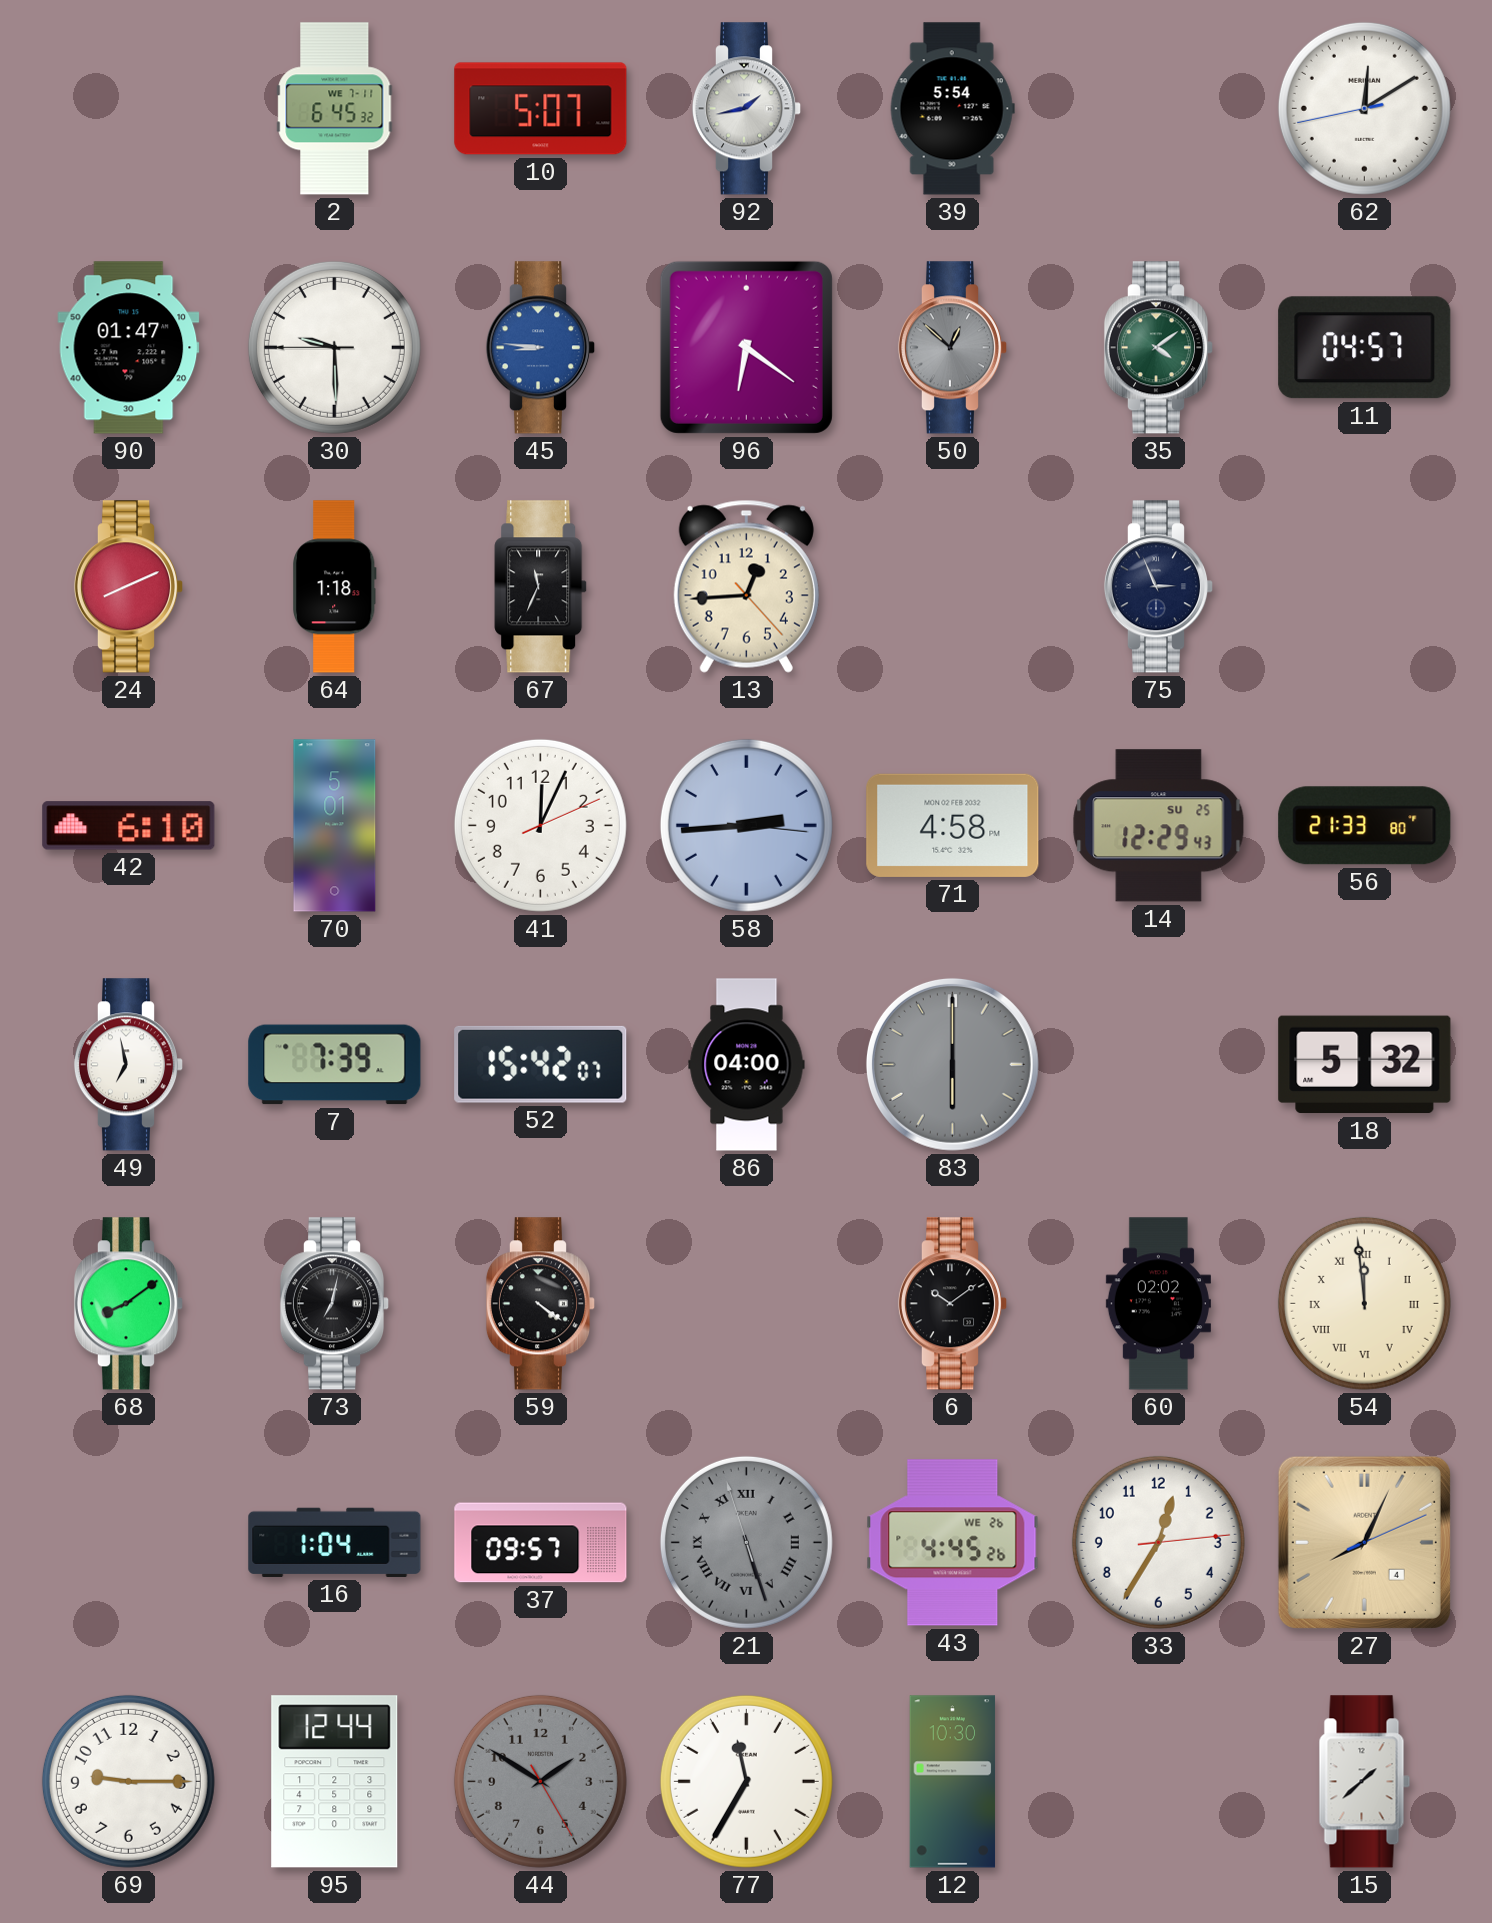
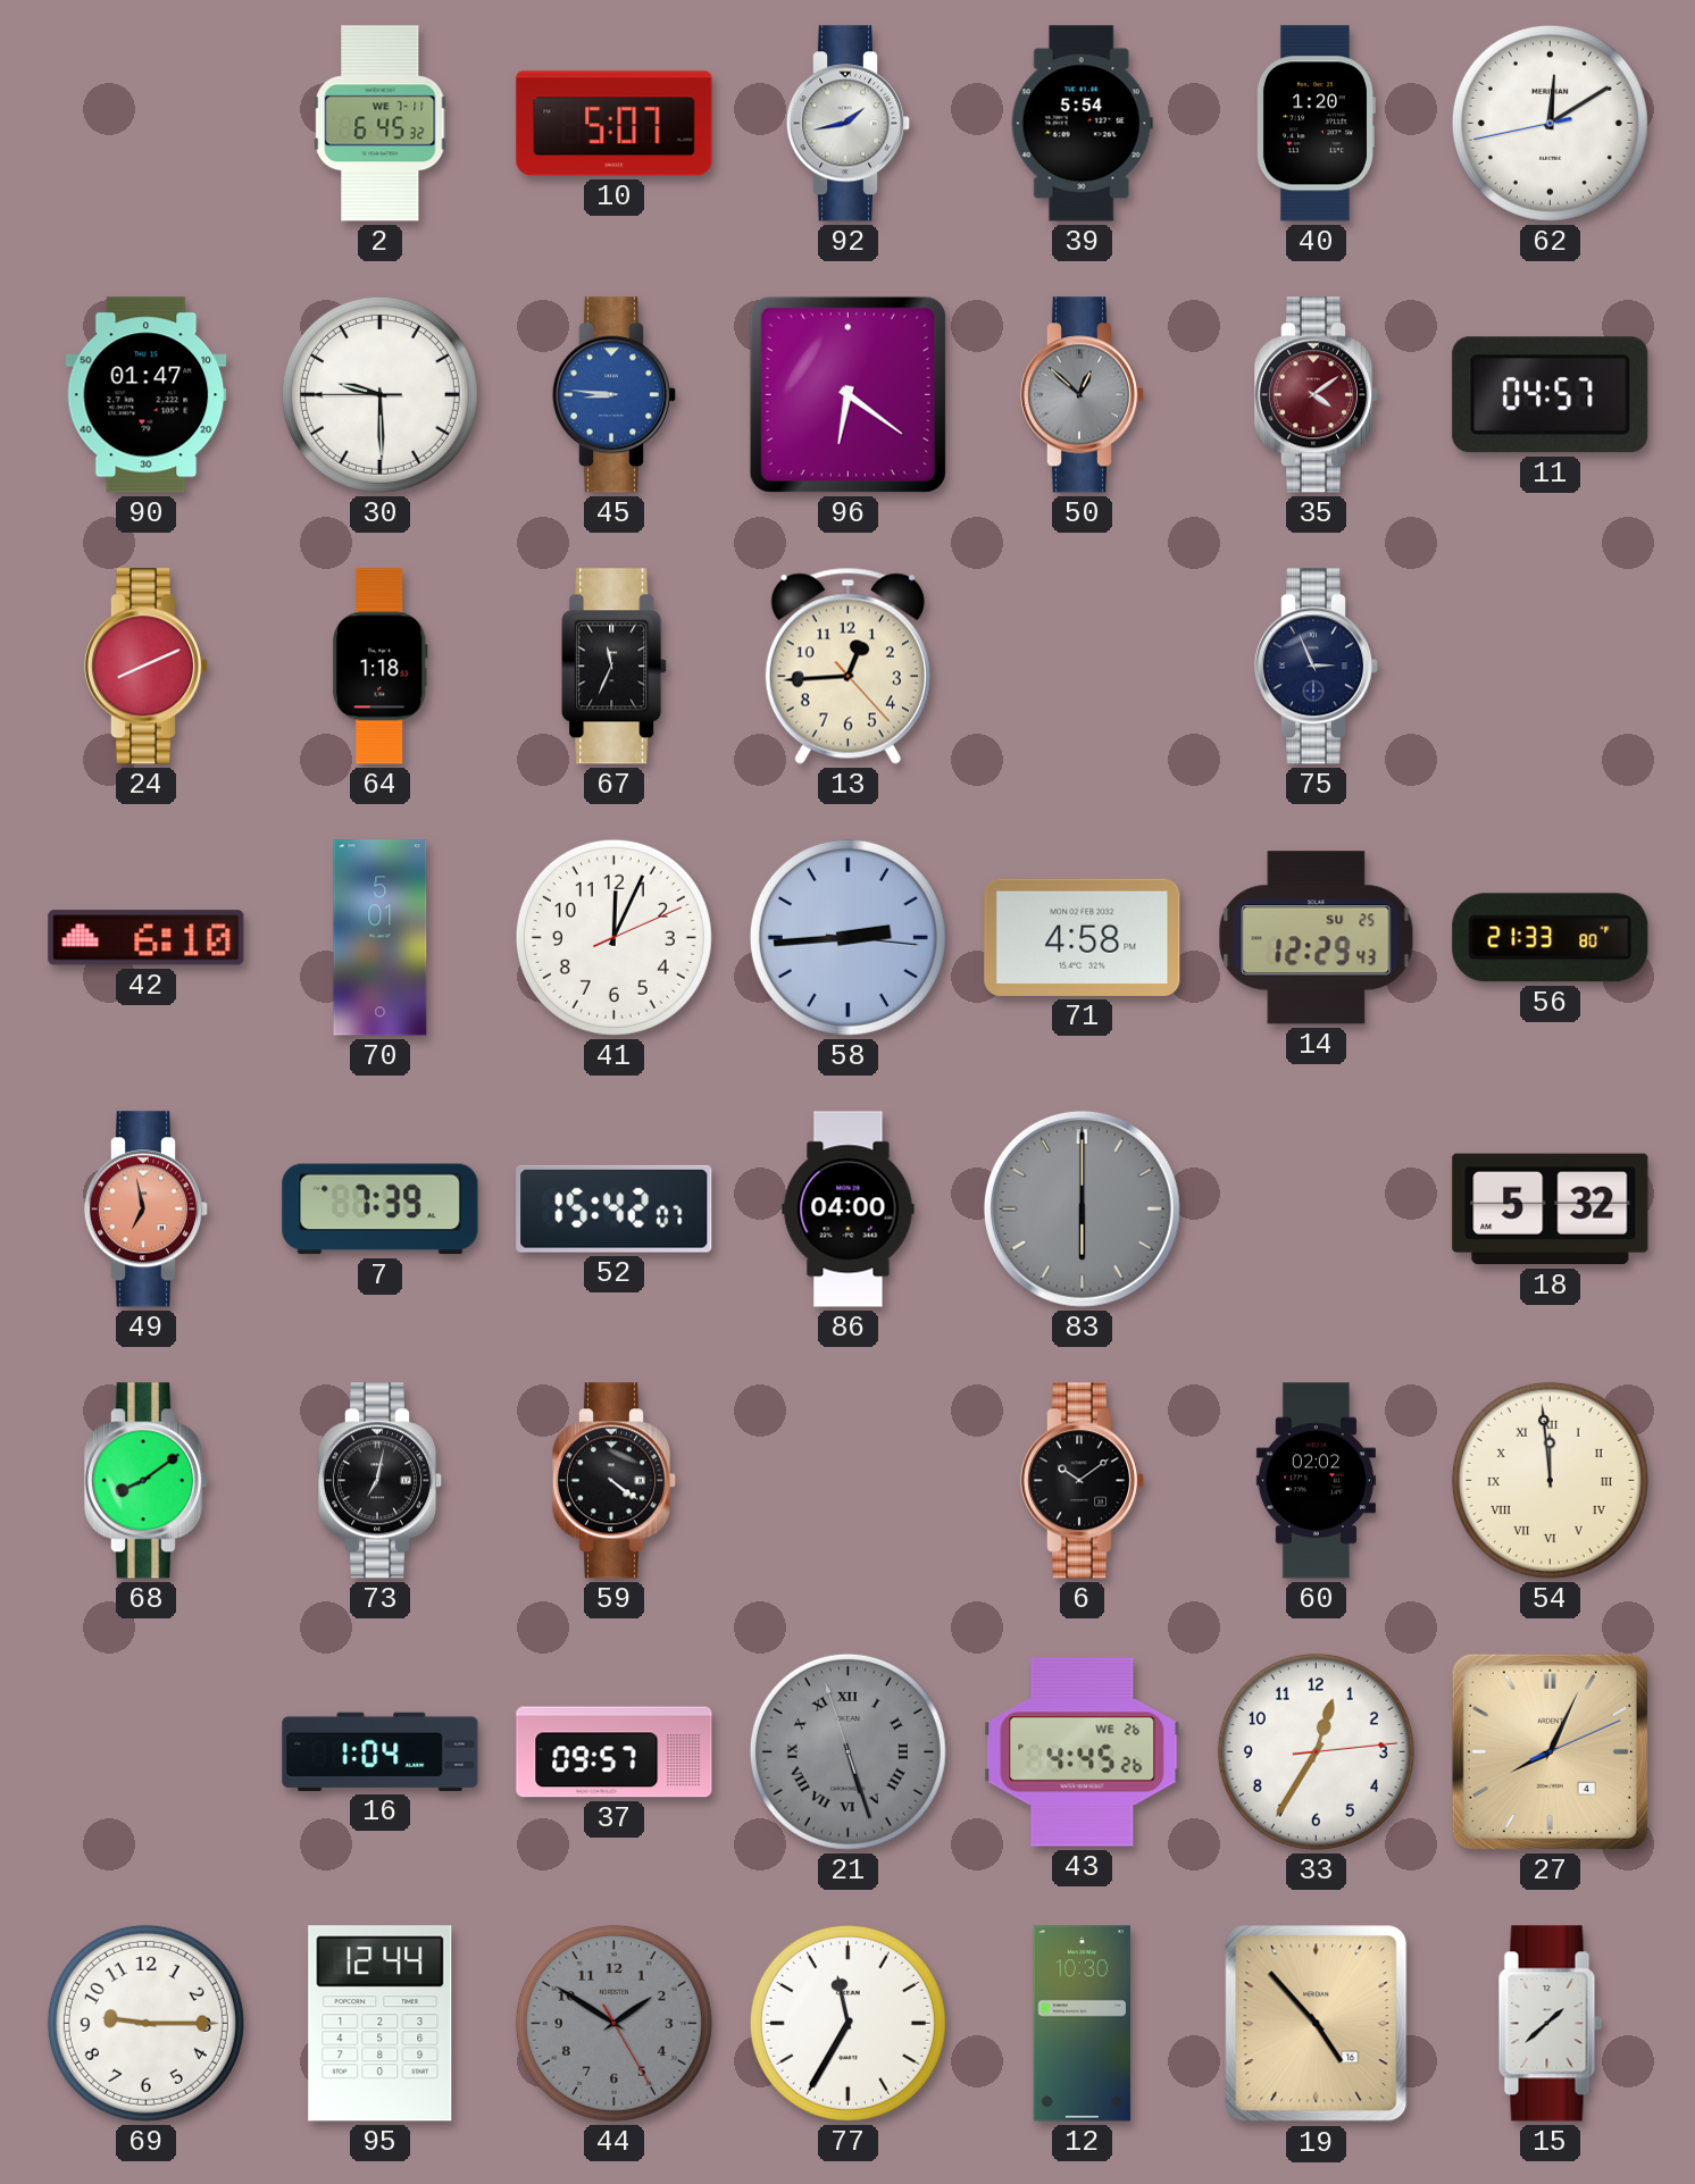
40: none -> 1:20 (1317, 124)
35 dial: green -> burgundy (1317, 395)
49 dial: white -> salmon (147, 1210)
19: none -> 4:53 (1317, 2024)
